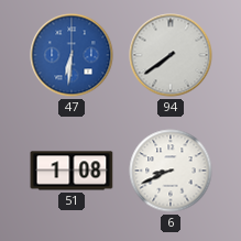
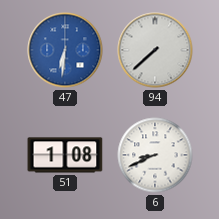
94: 7:39 -> 7:38 (155, 50)
